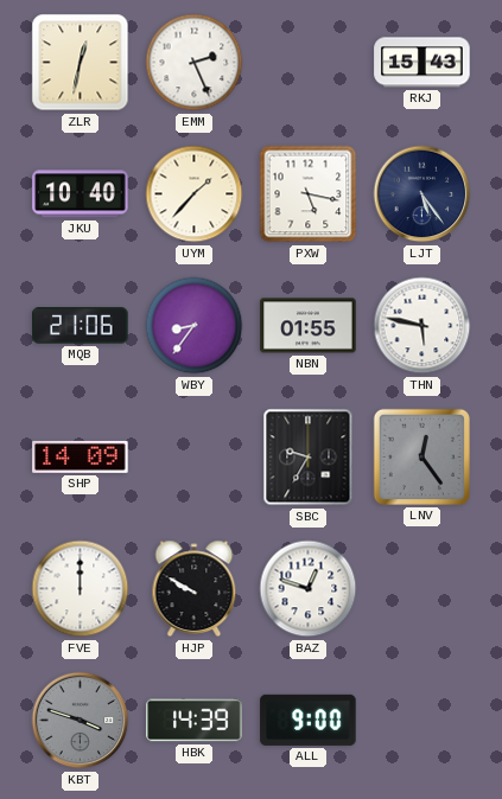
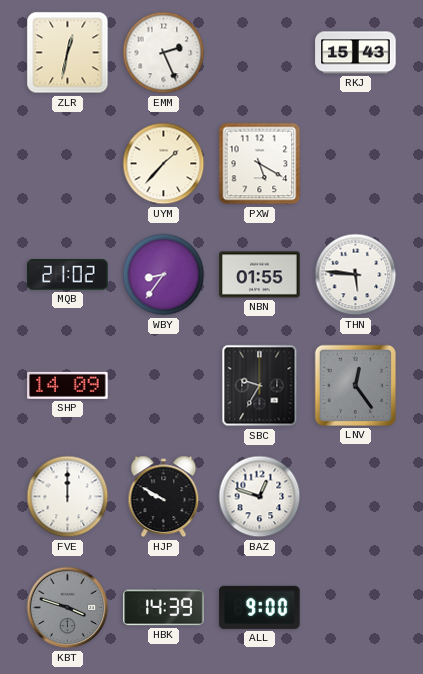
JKU: 10:40 -> none (81, 194)
PXW: 5:17 -> 5:20 (260, 164)
LJT: 5:24 -> none (422, 194)
MQB: 21:06 -> 21:02 (68, 275)
THN: 5:47 -> 5:46 (356, 275)
